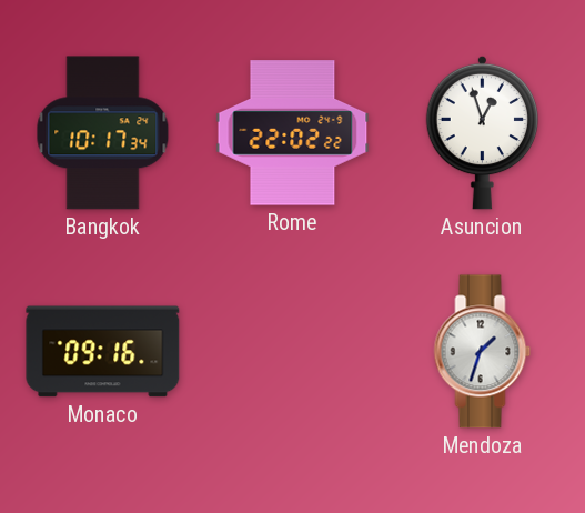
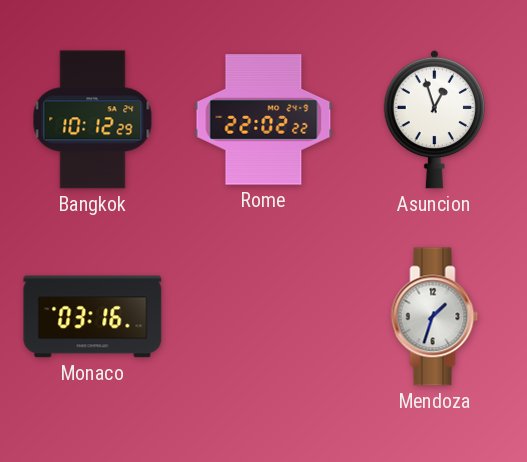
Bangkok: 10:17 -> 10:12 (93, 120)
Monaco: 09:16 -> 03:16 (93, 317)
